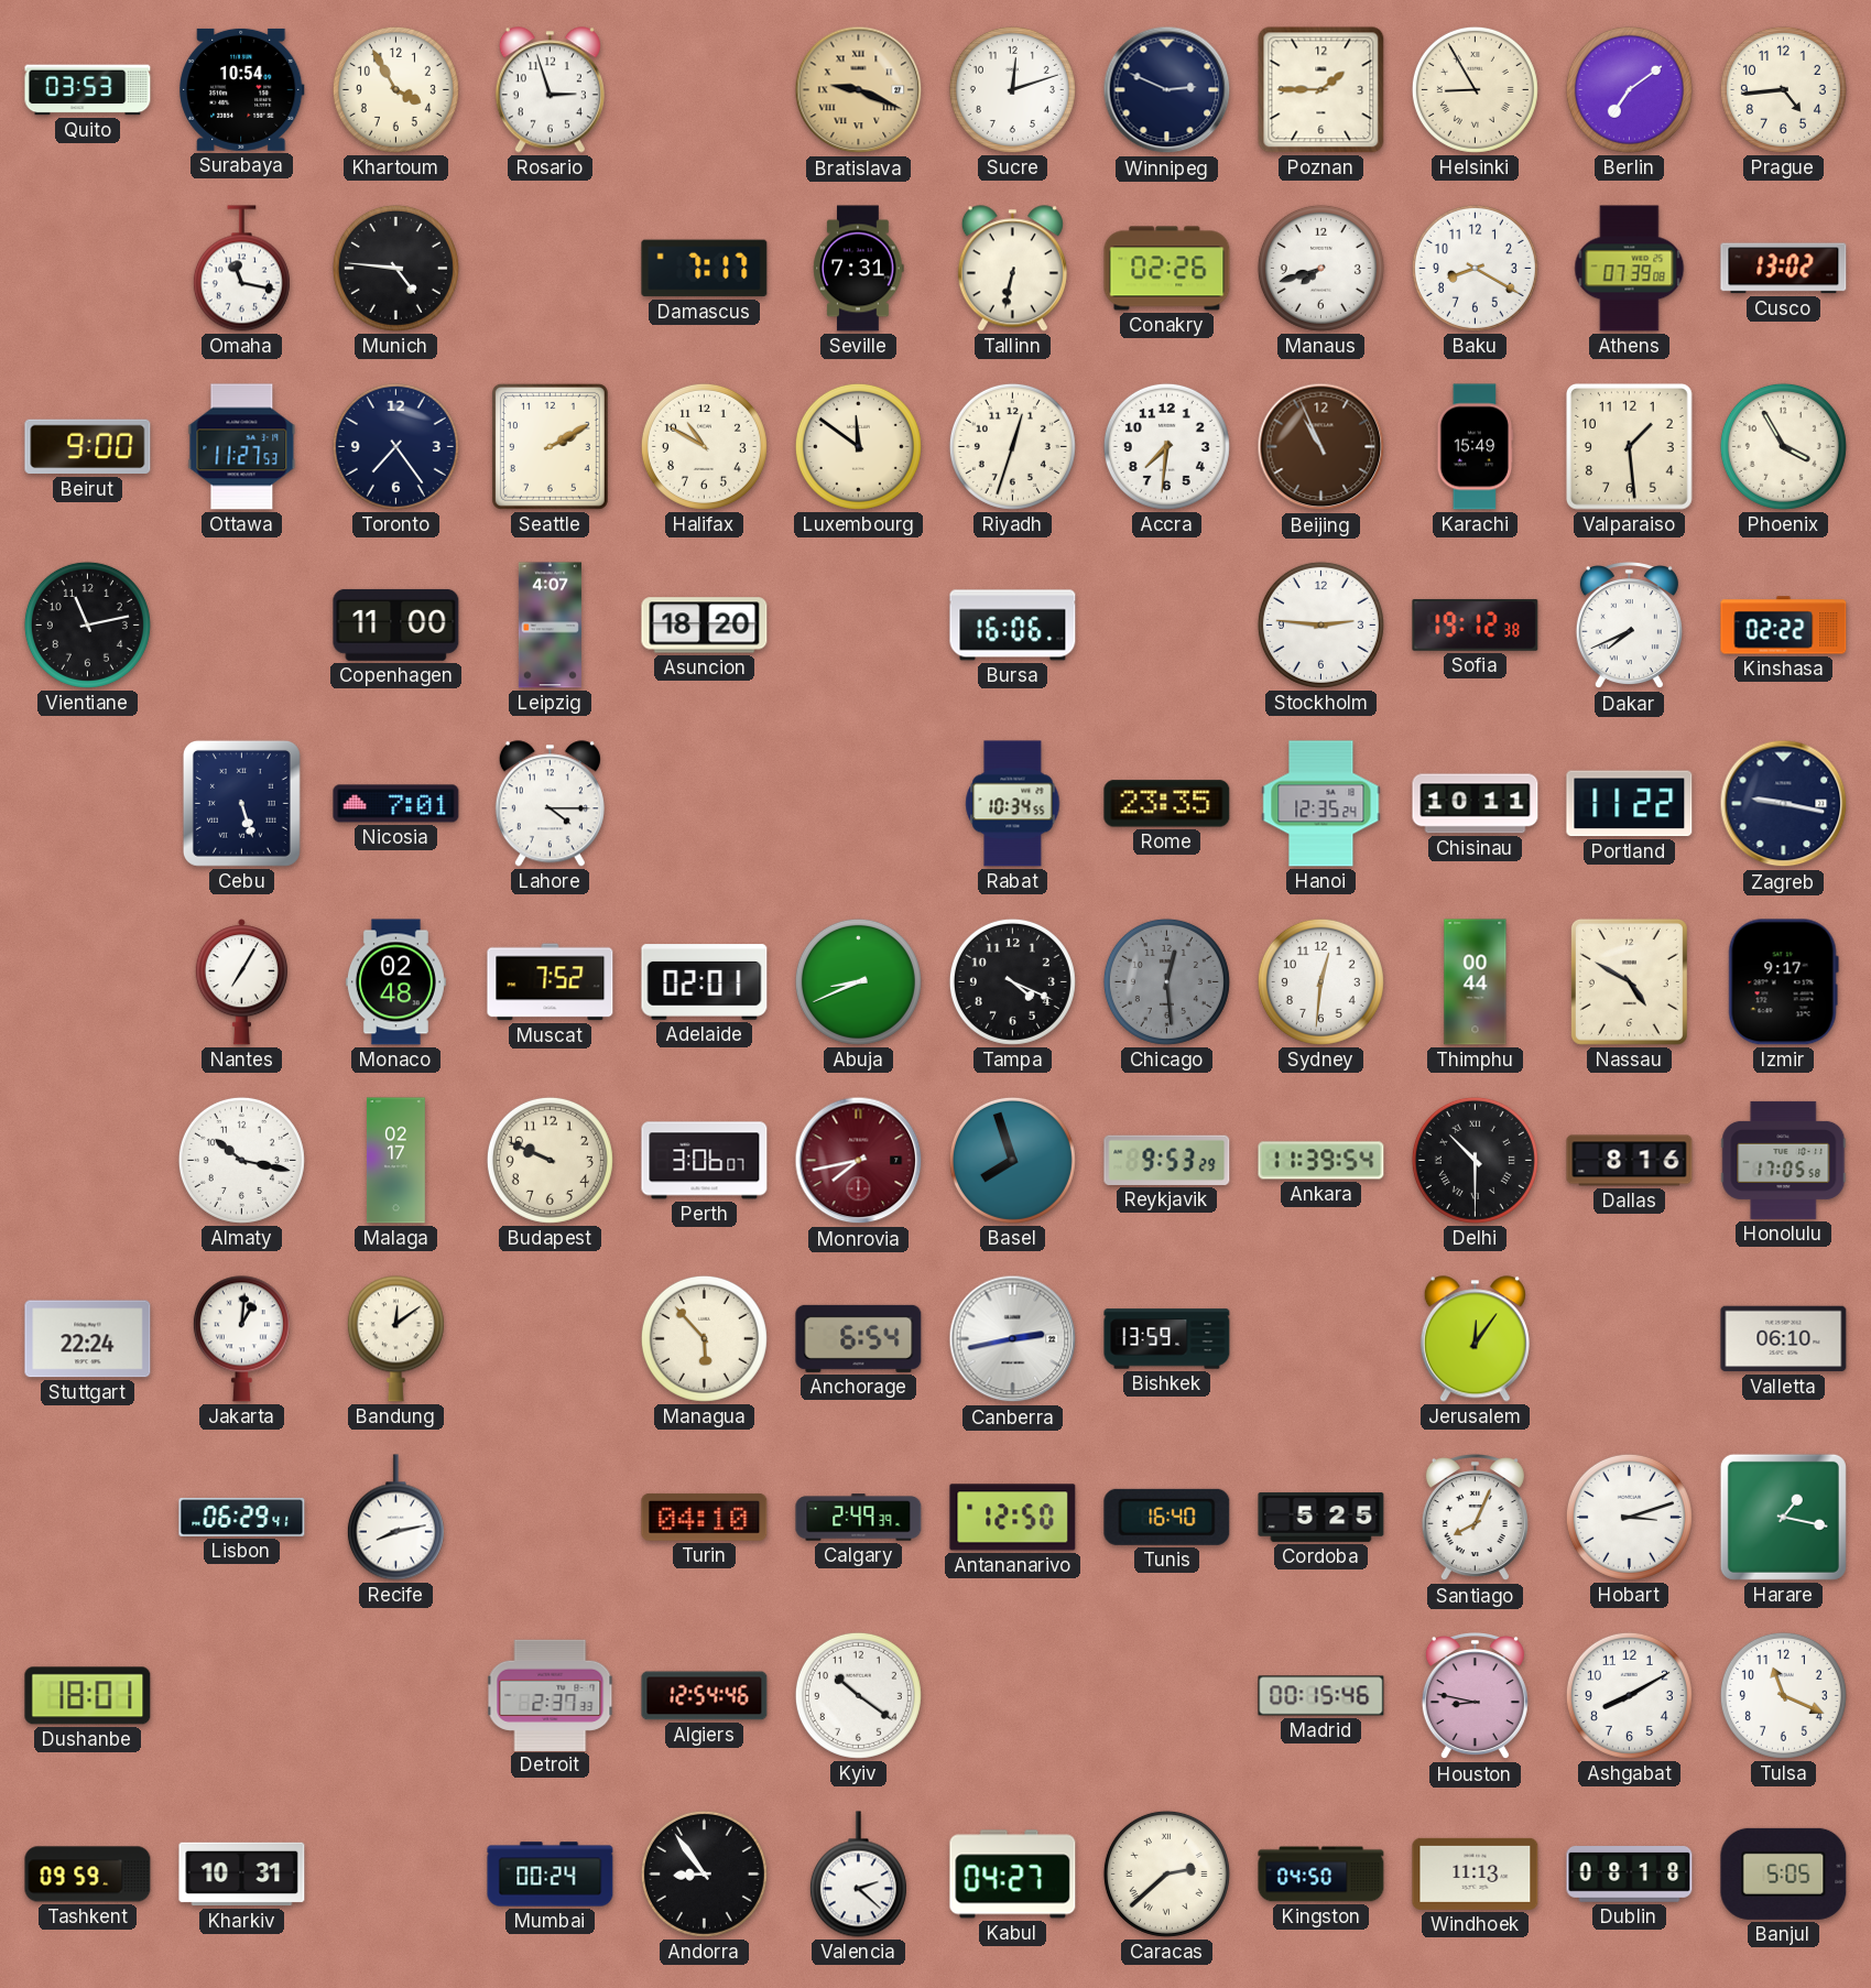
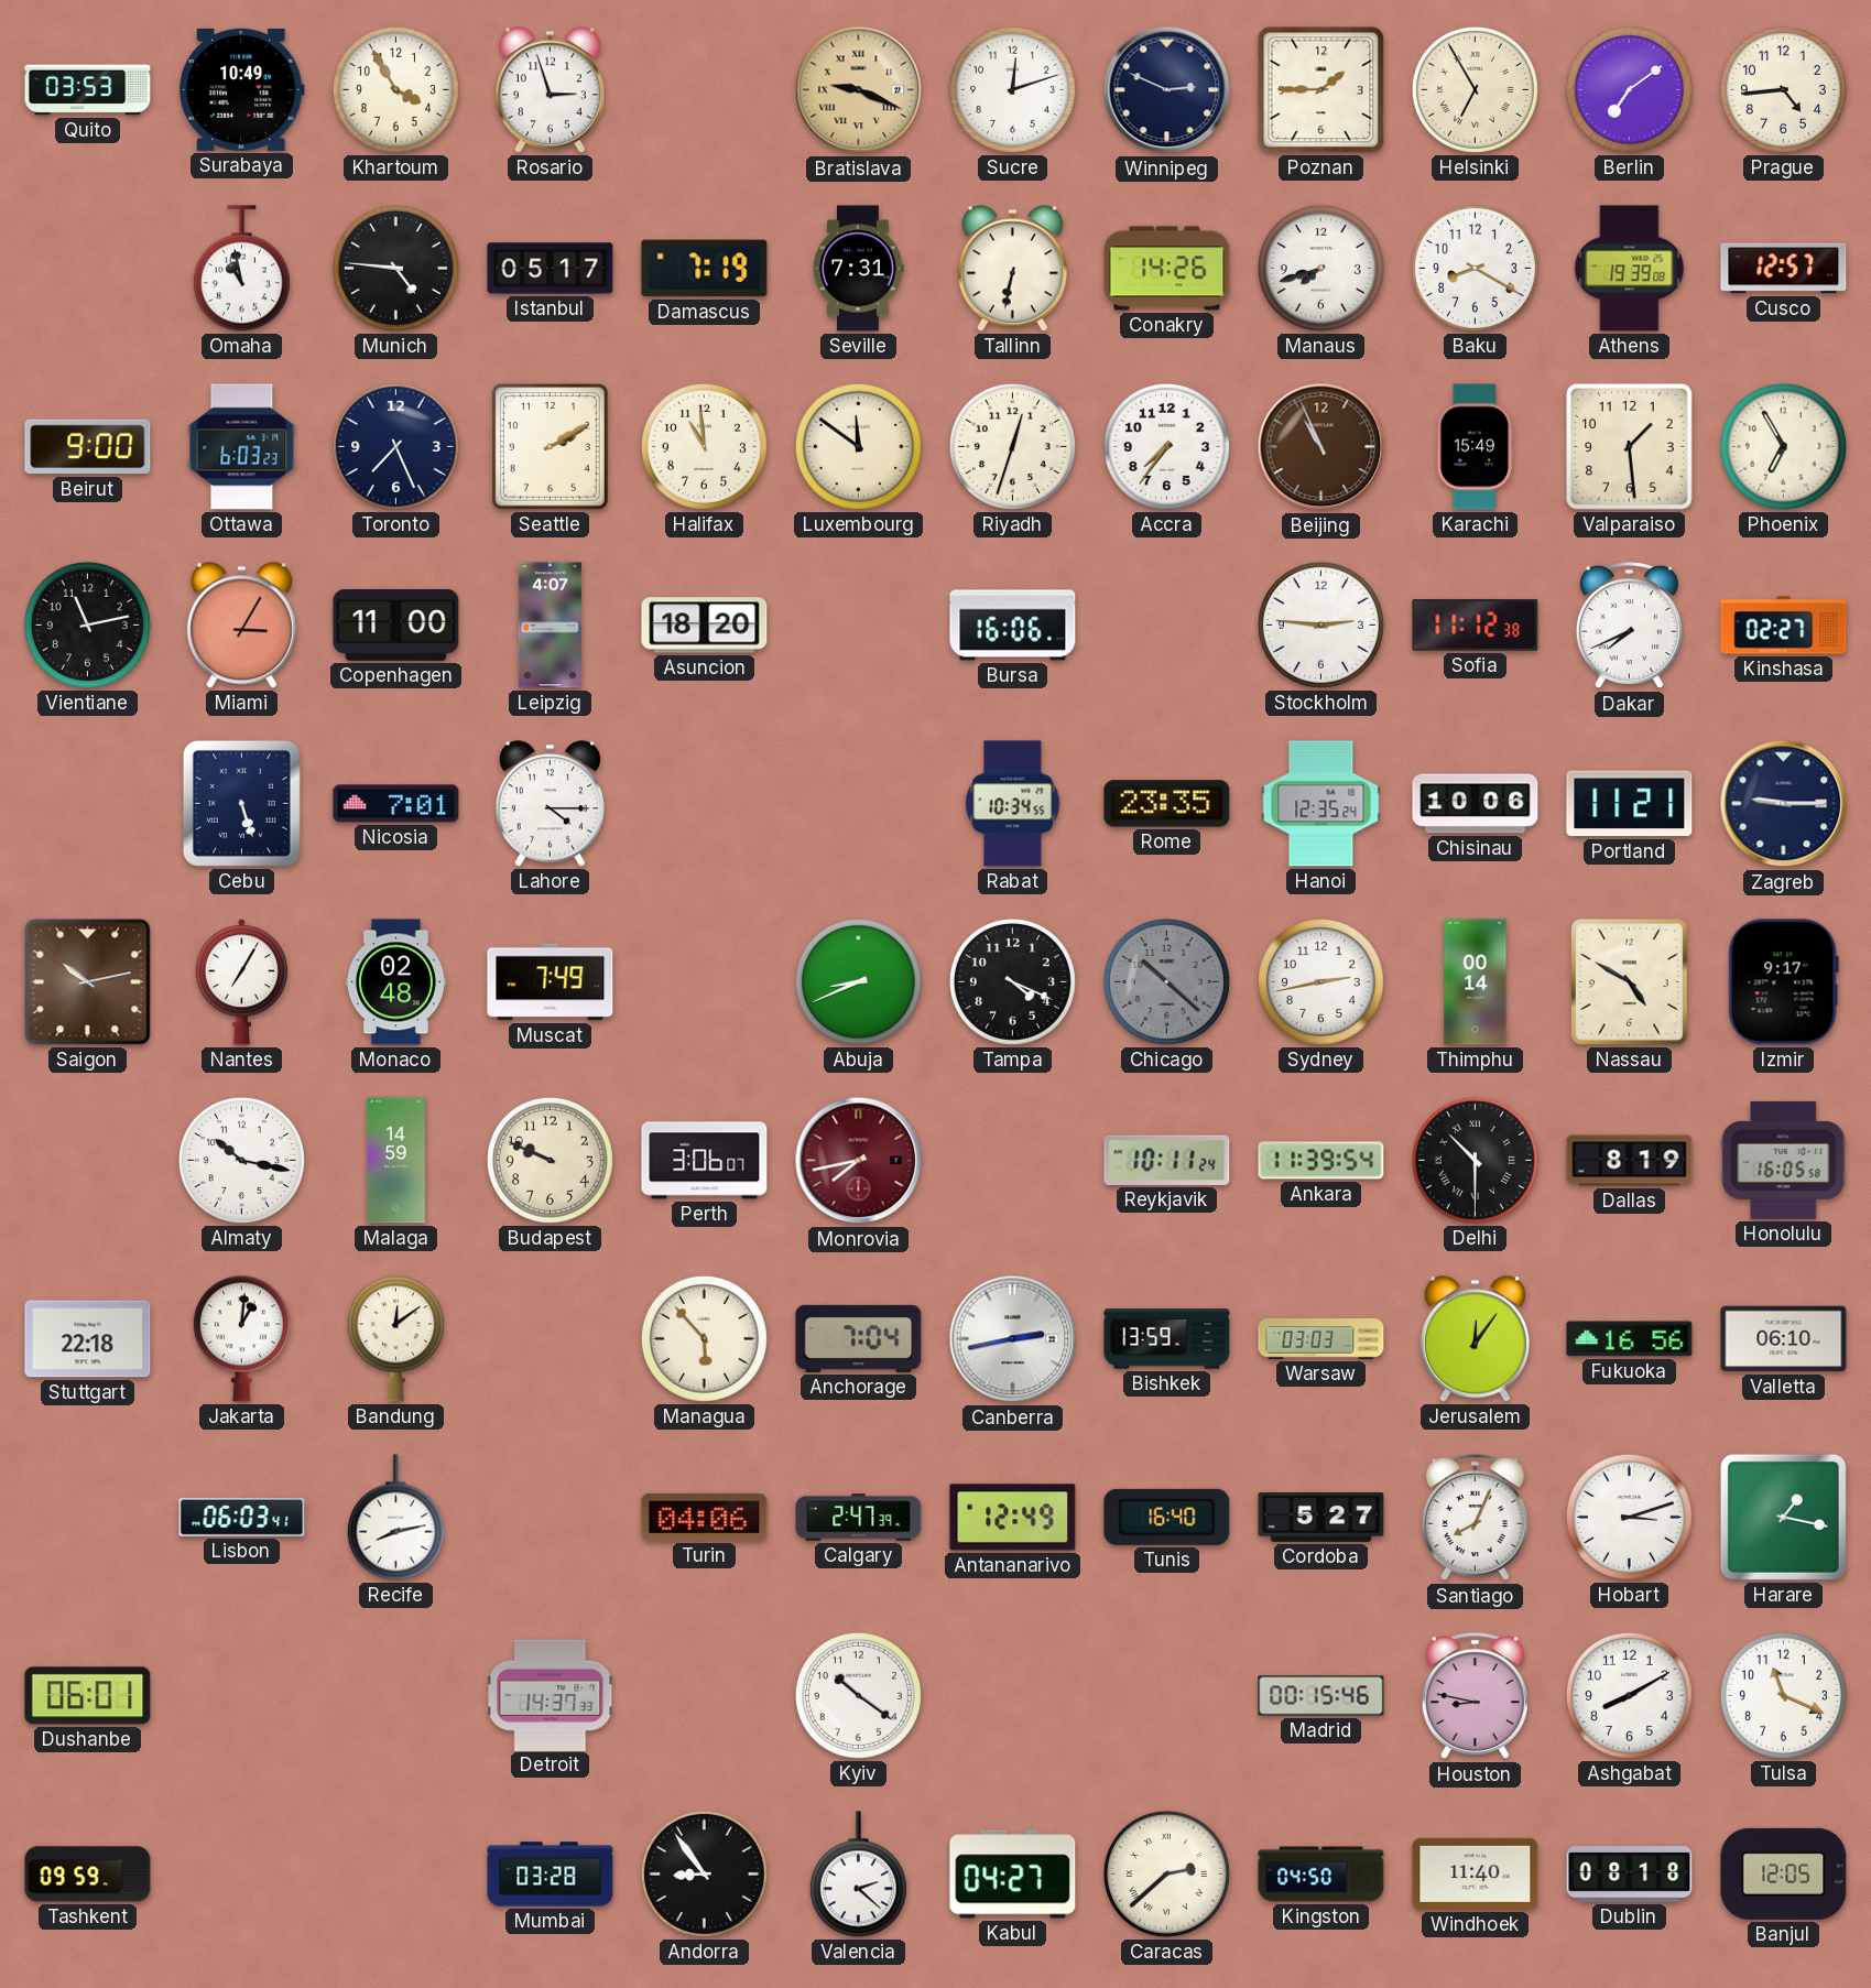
Surabaya: 10:54 -> 10:49 (242, 89)
Helsinki: 8:55 -> 6:55 (1475, 89)
Omaha: 11:17 -> 10:58 (241, 269)
Istanbul: none -> 05:17 (551, 269)
Damascus: 7:17 -> 7:19 (705, 269)
Conakry: 02:26 -> 14:26 (1167, 269)
Athens: 07:39 -> 19:39 (1630, 269)
Cusco: 13:02 -> 12:57 (1784, 269)
Ottawa: 11:27 -> 6:03 (242, 447)
Toronto: 7:24 -> 7:26 (395, 446)
Halifax: 10:50 -> 10:59 (704, 446)
Accra: 7:31 -> 7:36 (1166, 446)
Phoenix: 3:55 -> 6:55 (1783, 446)
Miami: none -> 3:05 (241, 626)
Sofia: 19:12 -> 11:12 (1476, 626)
Kinshasa: 02:22 -> 02:27 (1784, 626)
Chisinau: 10:11 -> 10:06 (1476, 804)
Portland: 11:22 -> 11:21 (1630, 804)
Zagreb: 9:17 -> 9:15 (1784, 804)
Saigon: none -> 10:13 (88, 982)
Muscat: 7:52 -> 7:49 (551, 982)
Adelaide: 02:01 -> none (705, 982)
Chicago: 12:29 -> 10:22 (1166, 981)
Sydney: 12:31 -> 2:43 (1320, 981)
Thimphu: 00:44 -> 00:14 (1476, 982)
Malaga: 02:17 -> 14:59 (395, 1161)
Basel: 7:57 -> none (1012, 1160)
Reykjavik: 9:53 -> 10:11 (1167, 1160)
Dallas: 8:16 -> 8:19 (1630, 1161)
Honolulu: 17:05 -> 16:05 (1784, 1160)
Stuttgart: 22:24 -> 22:18 (88, 1339)
Anchorage: 6:54 -> 7:04 (859, 1338)
Warsaw: none -> 03:03 (1321, 1339)
Fukuoka: none -> 16:56 (1630, 1339)
Lisbon: 06:29 -> 06:03 (242, 1517)
Turin: 04:10 -> 04:06 (705, 1517)
Calgary: 2:49 -> 2:47 (859, 1518)
Antananarivo: 12:50 -> 12:49 (1013, 1518)
Cordoba: 5:25 -> 5:27 (1321, 1517)
Dushanbe: 18:01 -> 06:01 (88, 1696)
Detroit: 2:37 -> 14:37 (551, 1695)
Algiers: 12:54 -> none (705, 1696)
Kharkiv: 10:31 -> none (242, 1875)
Mumbai: 00:24 -> 03:28 (551, 1875)
Windhoek: 11:13 -> 11:40 (1476, 1873)
Banjul: 5:05 -> 12:05 (1784, 1873)
